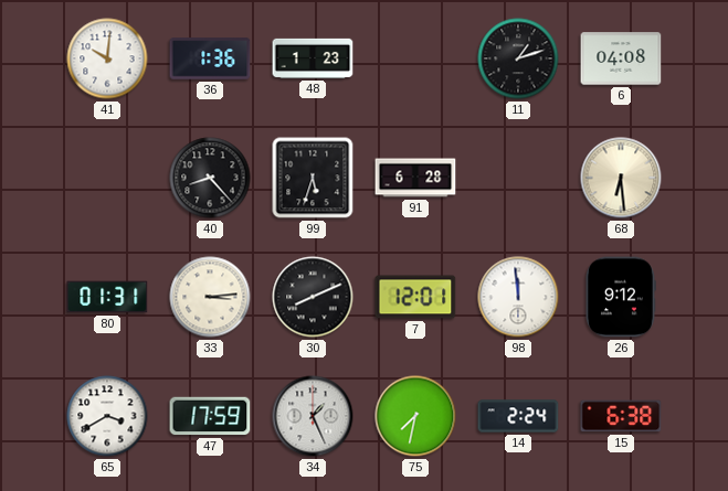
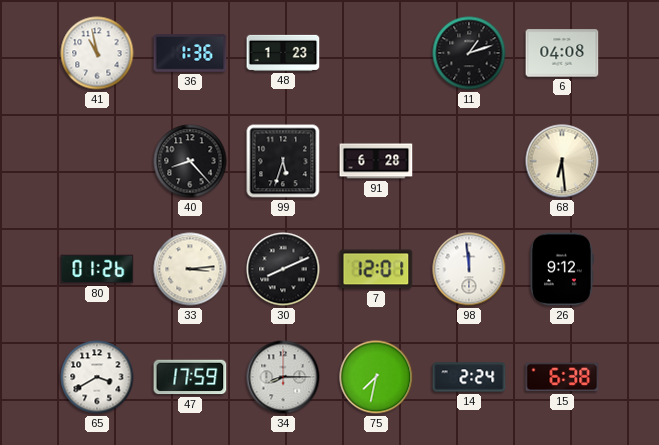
41: 10:01 -> 10:58 (97, 53)
80: 01:31 -> 01:26 (97, 269)
34: 1:26 -> 8:15 (283, 377)
